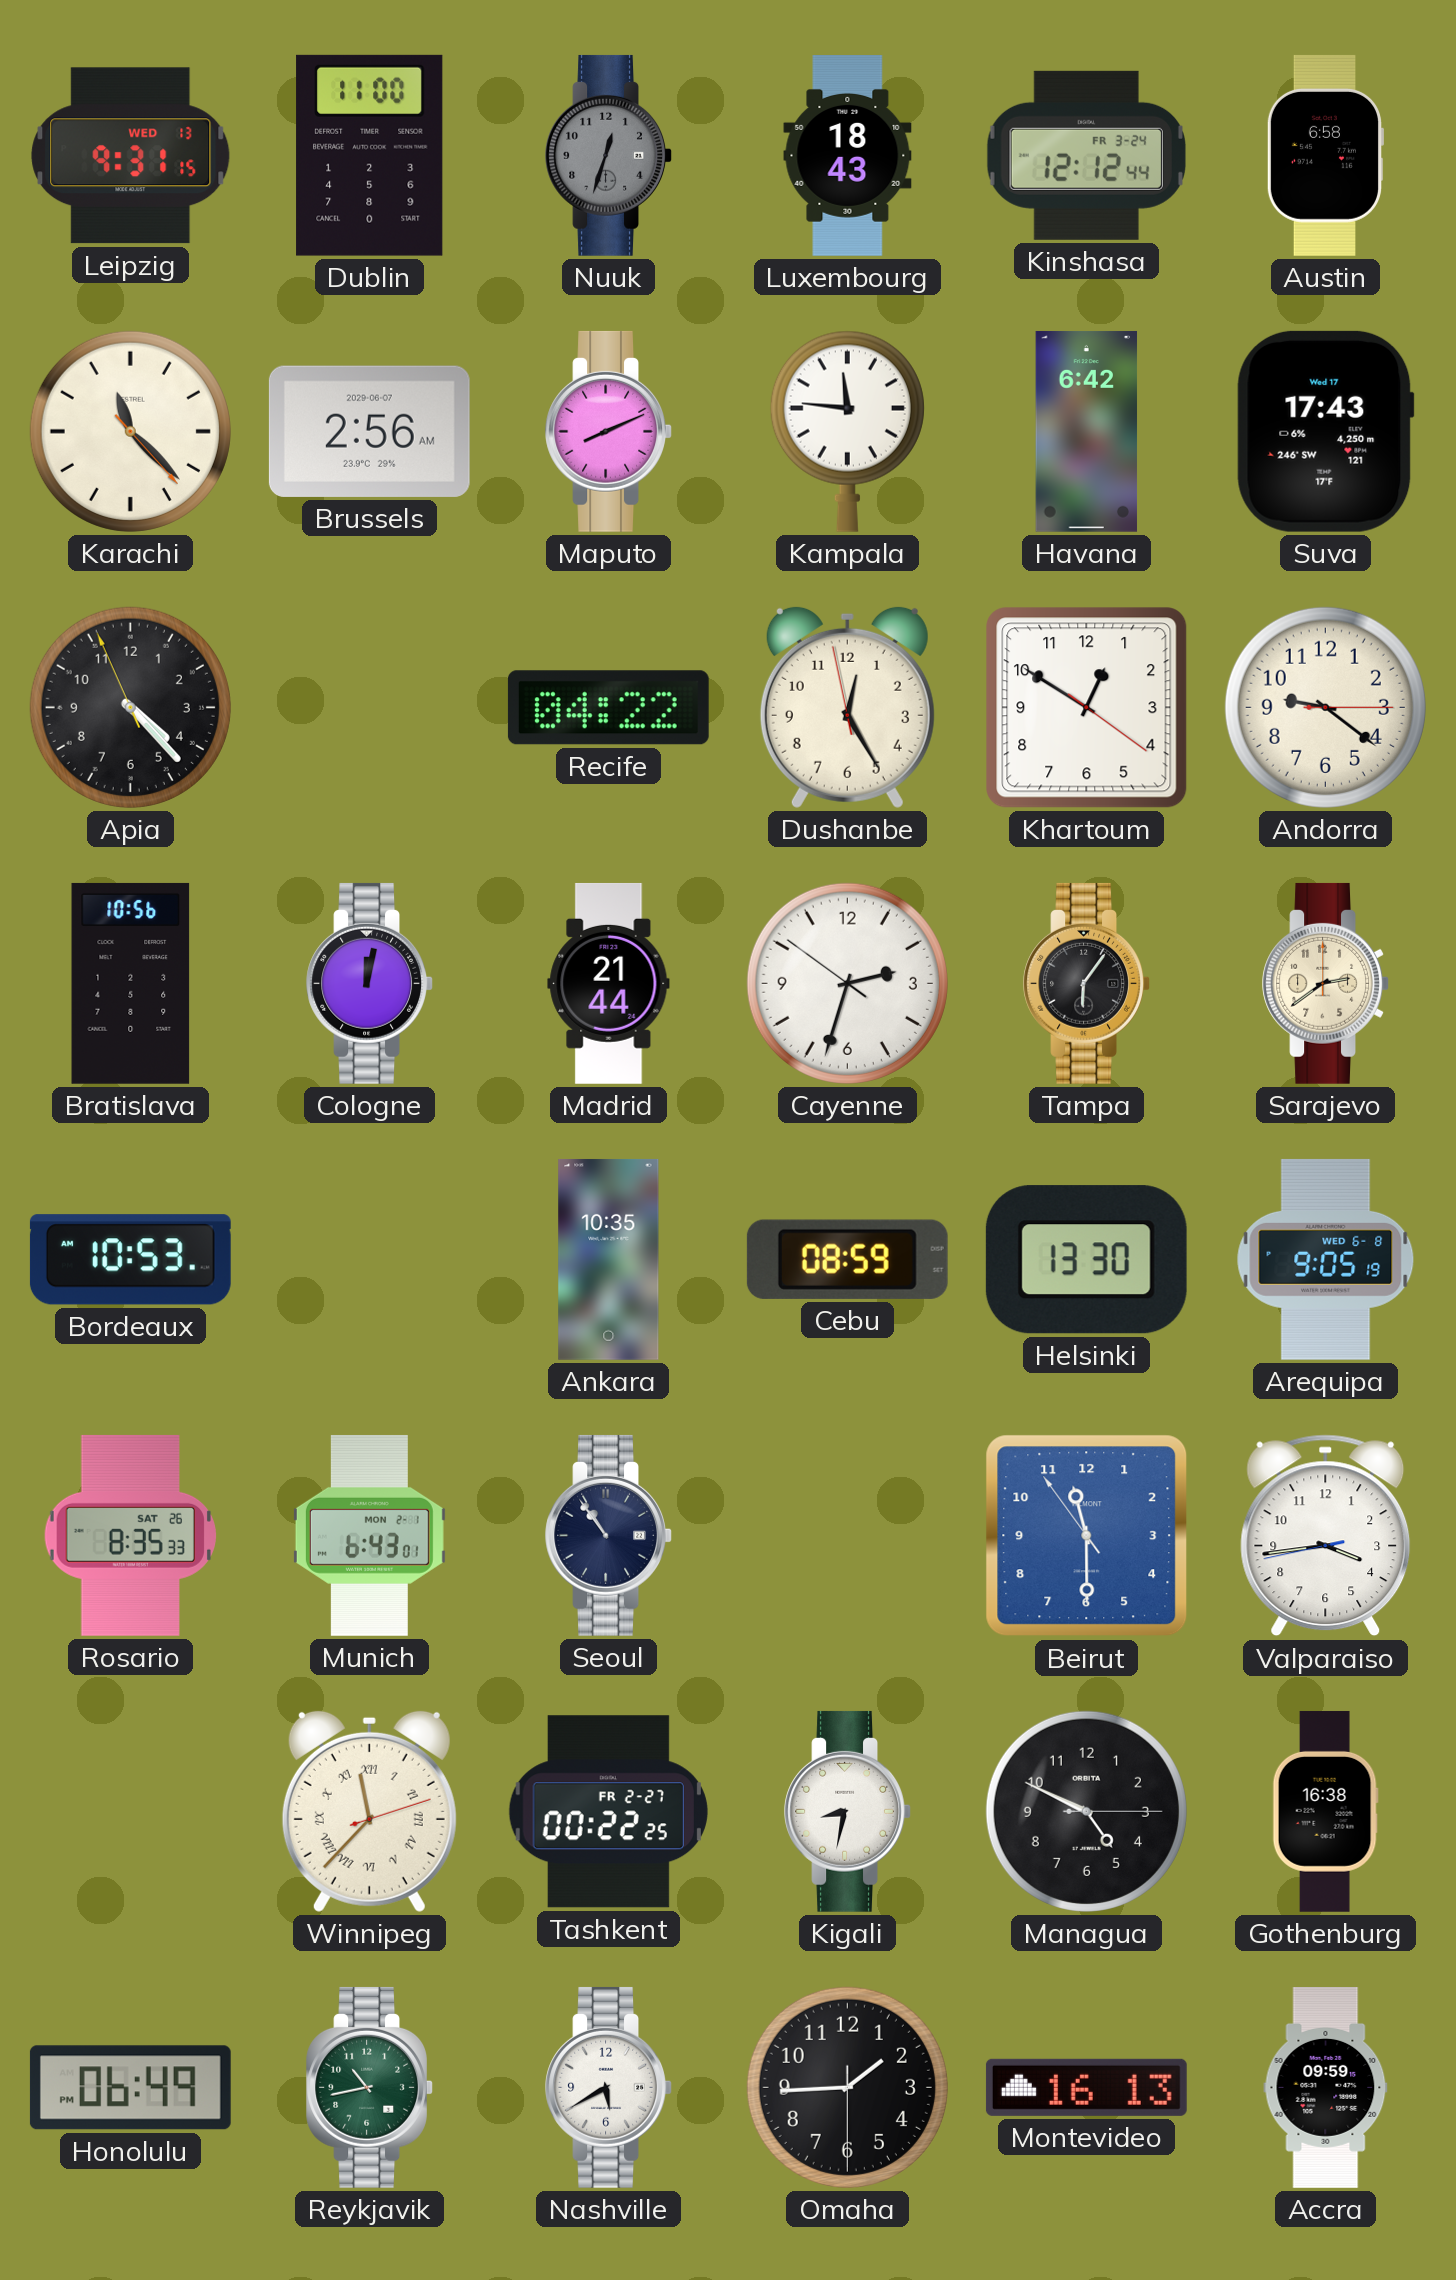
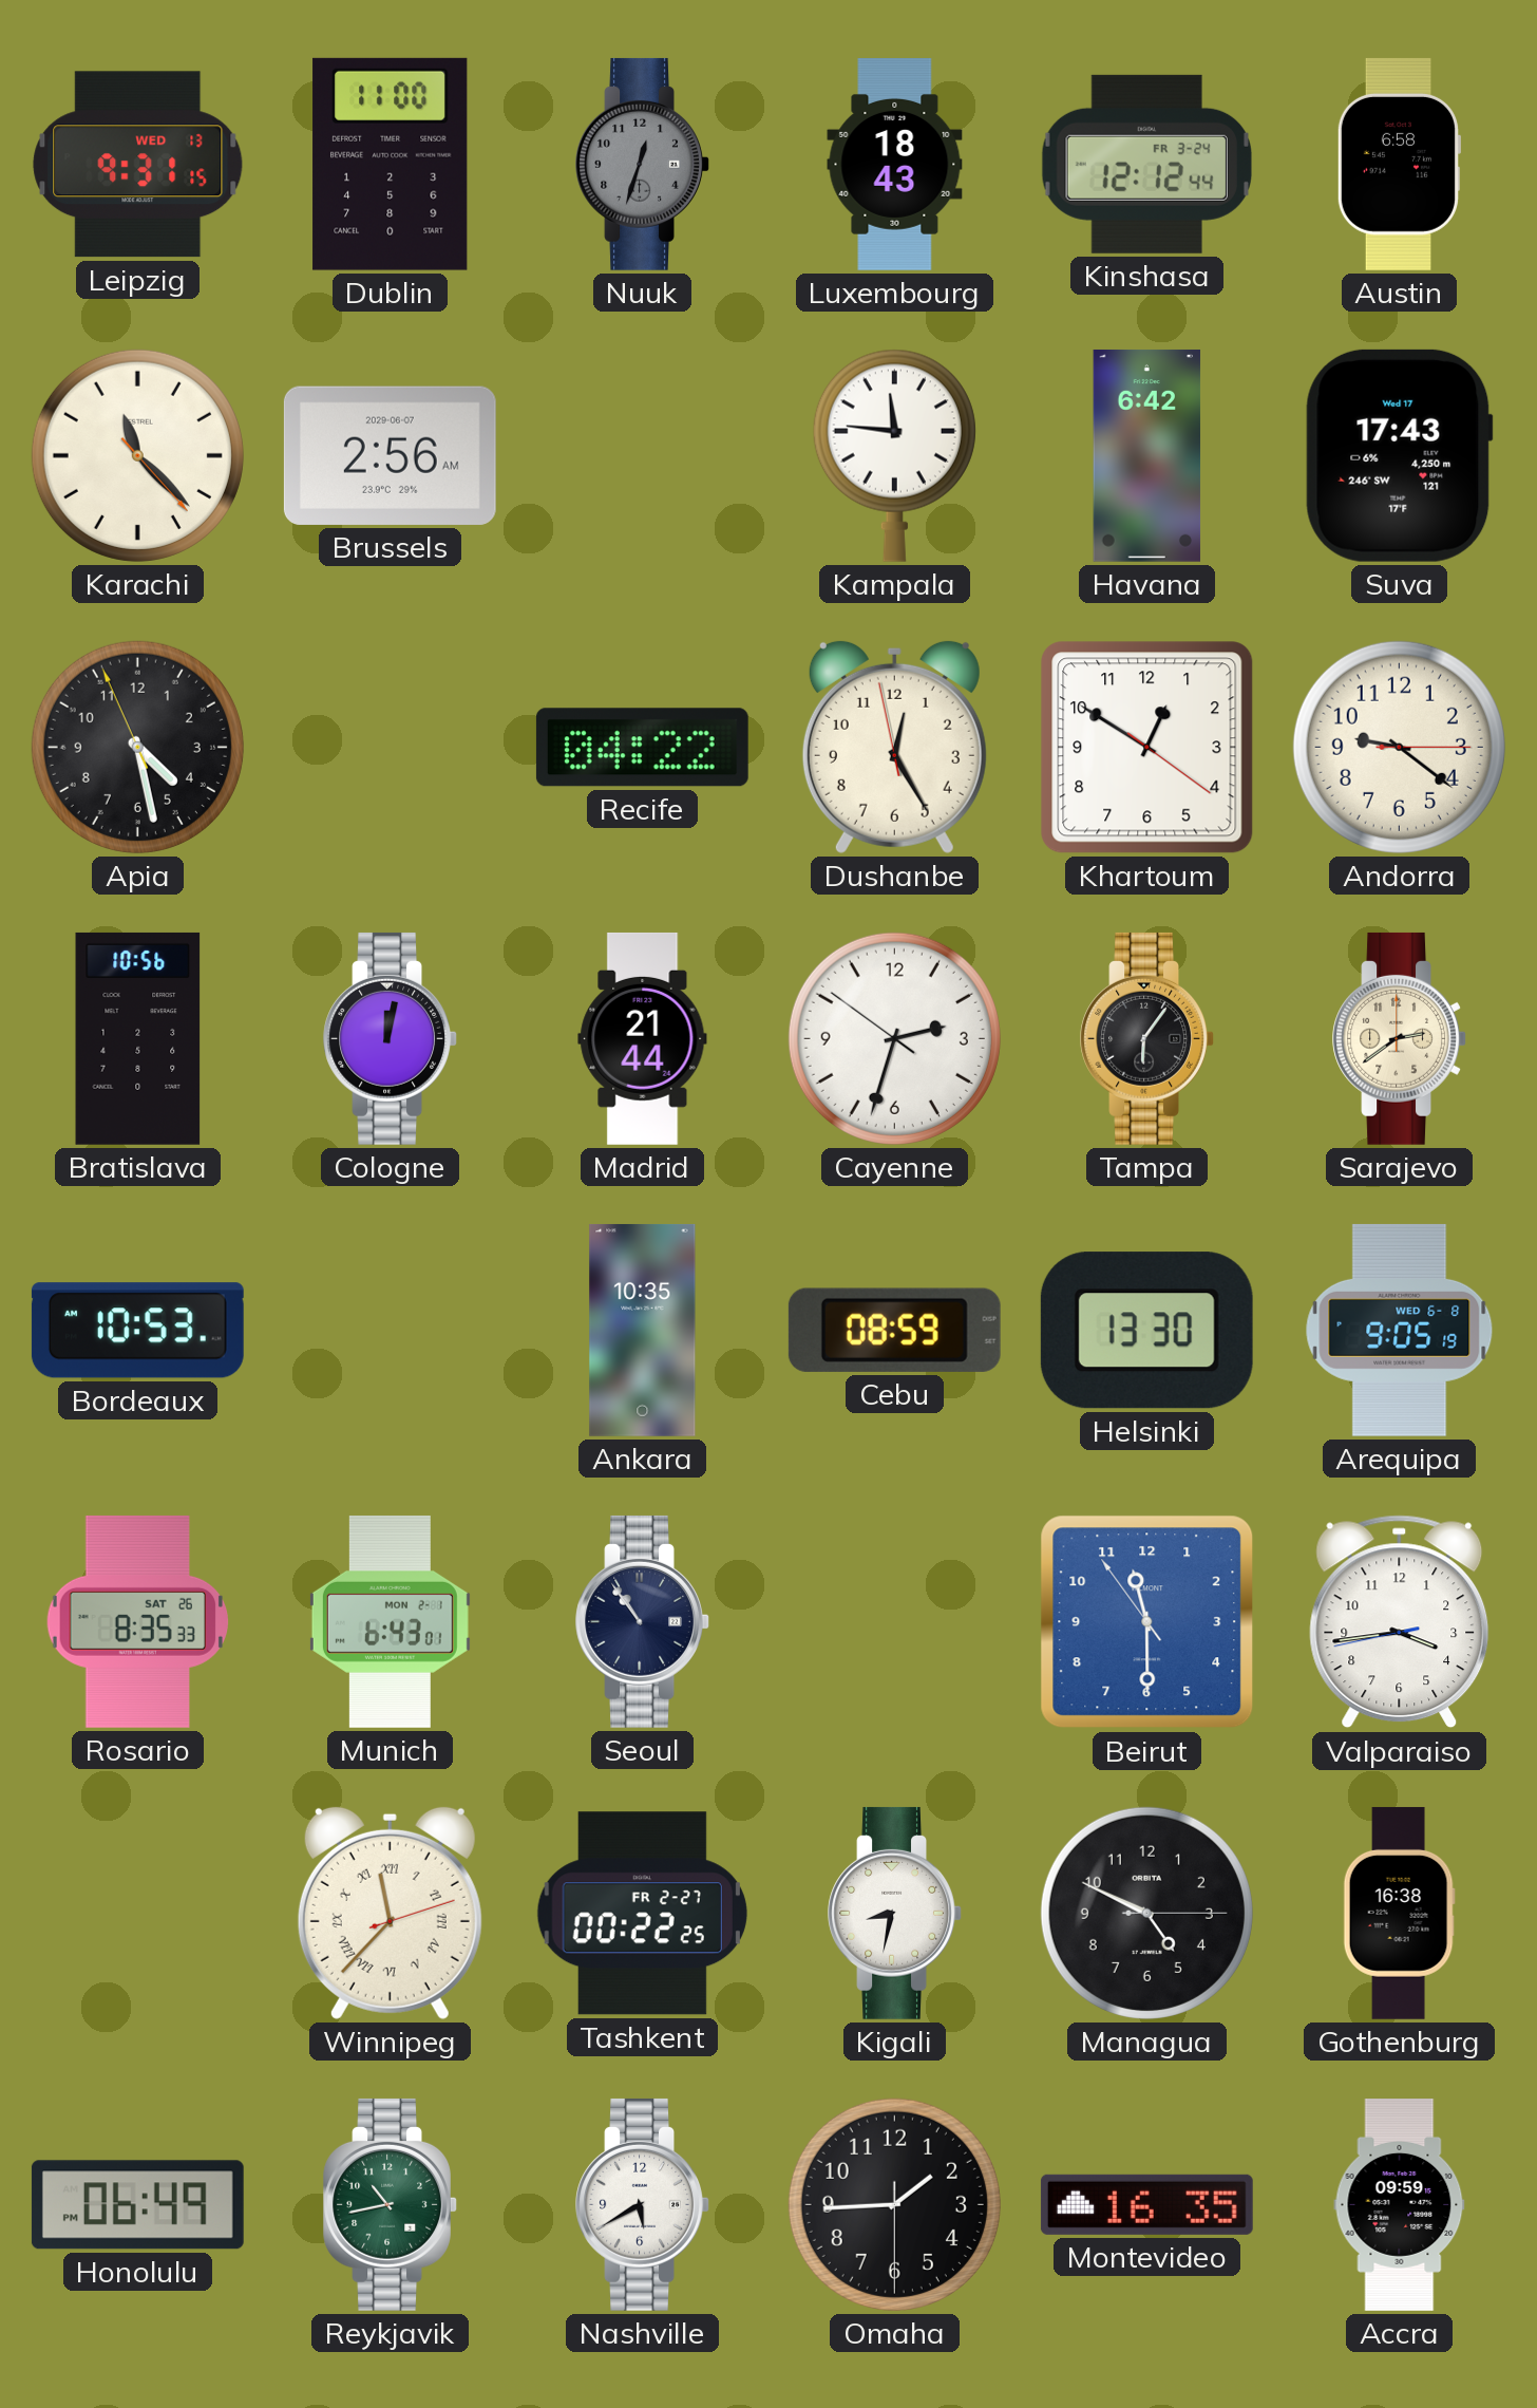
Maputo: 8:11 -> none (609, 431)
Apia: 4:22 -> 4:27 (137, 747)
Montevideo: 16:13 -> 16:35 (1146, 2204)
